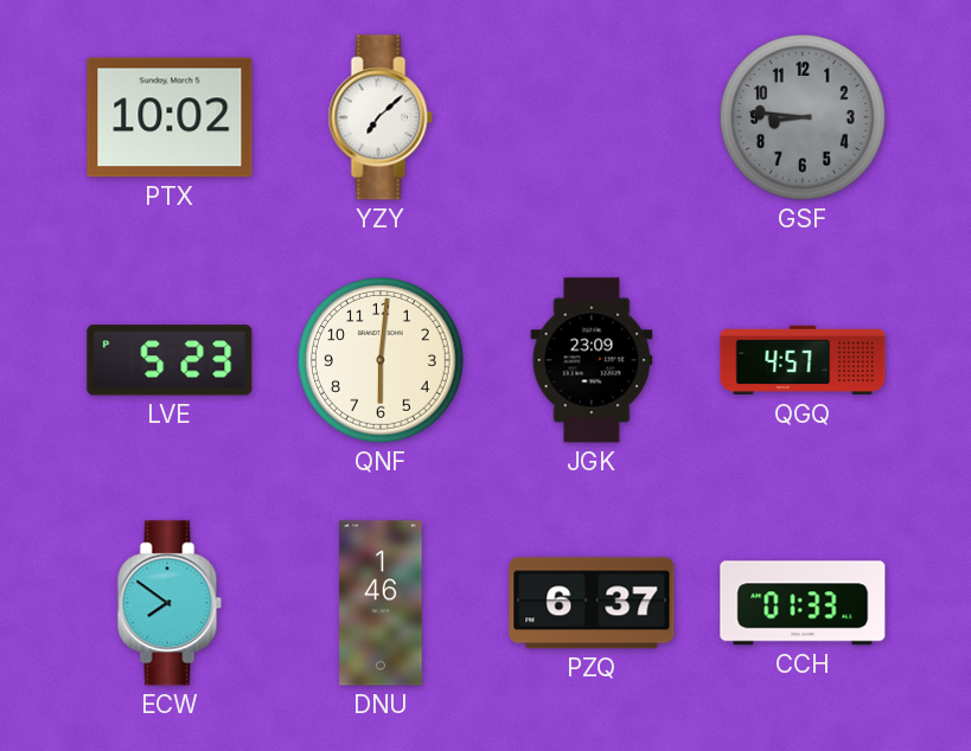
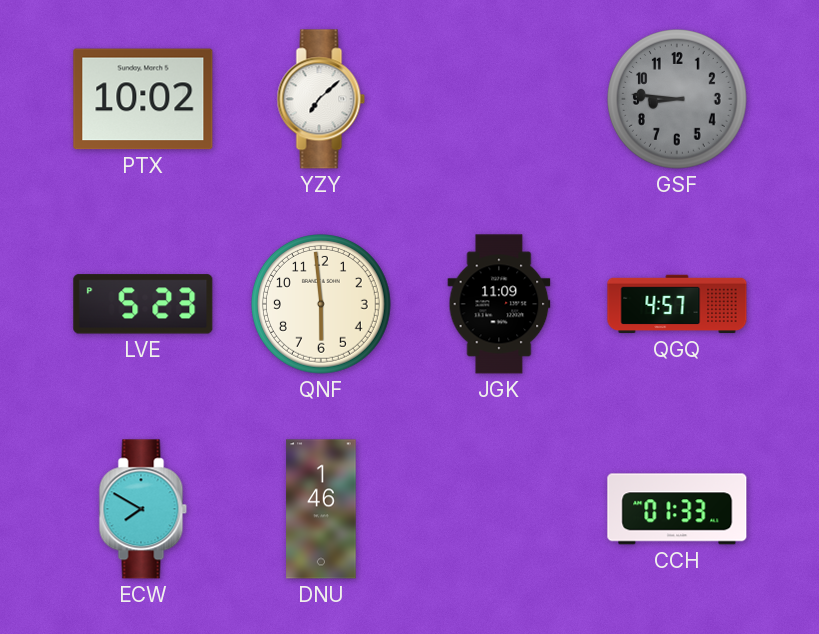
QNF: 6:01 -> 5:59 (322, 305)
JGK: 23:09 -> 11:09 (499, 304)
ECW: 7:51 -> 7:50 (143, 509)
PZQ: 6:37 -> none (592, 603)
